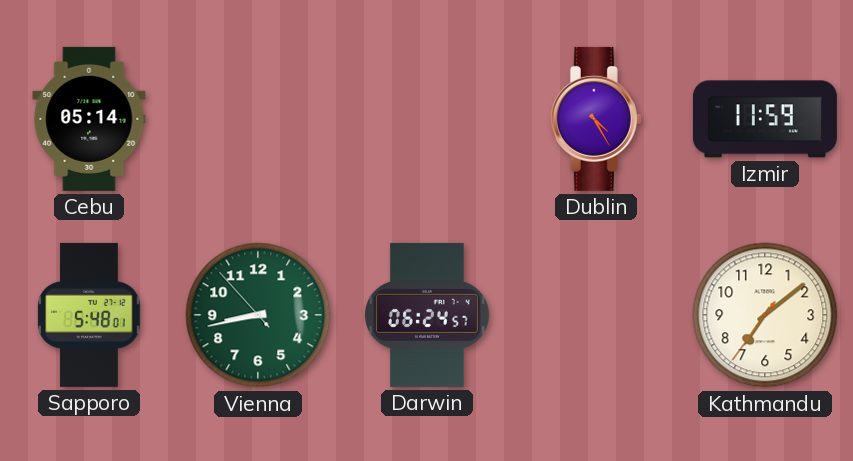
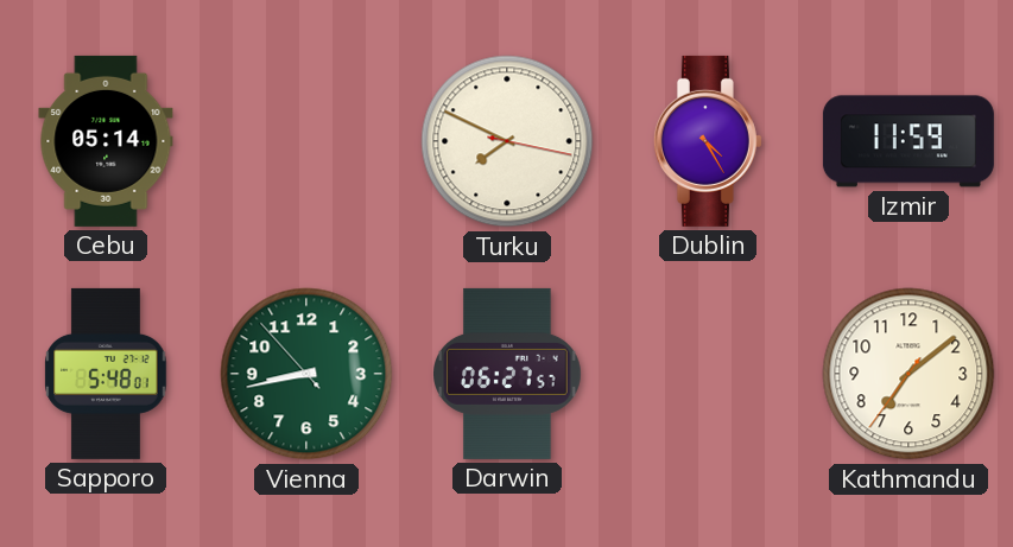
Turku: none -> 7:49 (507, 141)
Darwin: 06:24 -> 06:27 (507, 374)
